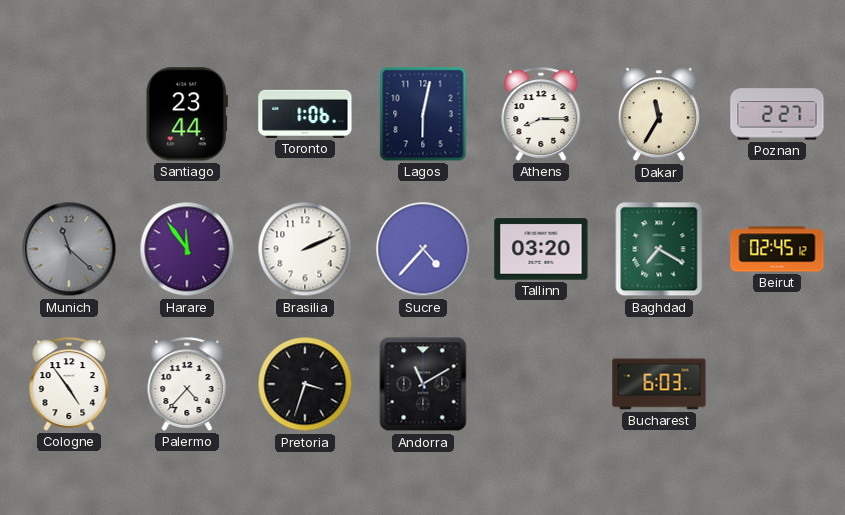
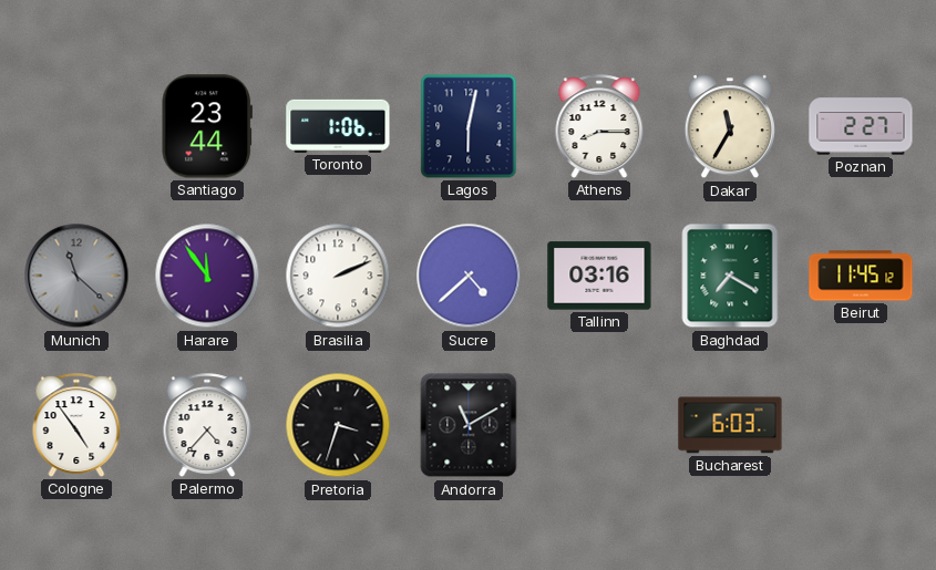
Sucre: 4:37 -> 4:38 (469, 276)
Tallinn: 03:20 -> 03:16 (599, 276)
Beirut: 02:45 -> 11:45 (861, 276)
